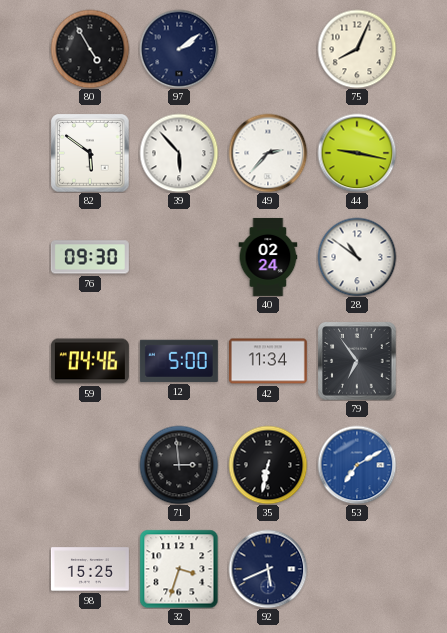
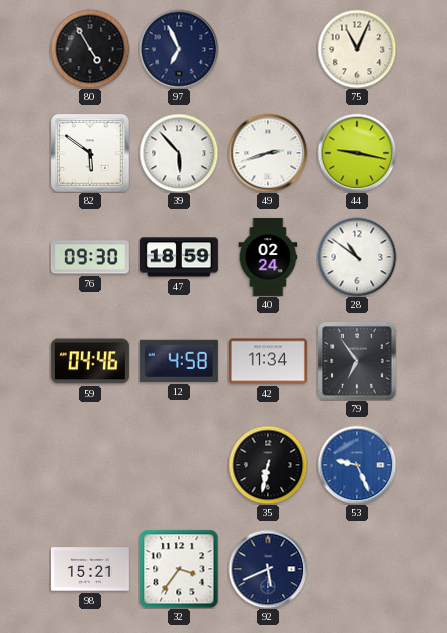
97: 2:09 -> 6:56 (179, 49)
75: 8:04 -> 11:04 (357, 49)
49: 2:37 -> 2:42 (268, 153)
47: none -> 18:59 (179, 257)
12: 5:00 -> 4:58 (179, 361)
71: 2:59 -> none (179, 465)
53: 7:10 -> 9:26 (357, 465)
98: 15:25 -> 15:21 (90, 569)
32: 3:33 -> 3:36 (179, 569)
